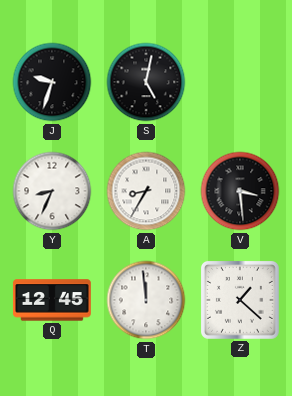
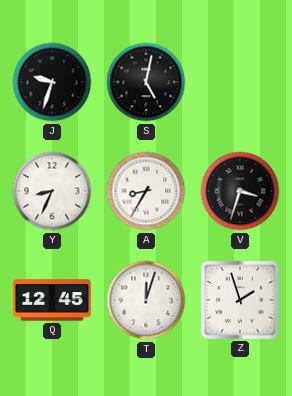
V: 3:29 -> 3:33 (240, 191)
T: 11:59 -> 12:03 (146, 300)
Z: 1:22 -> 1:57 (240, 300)
